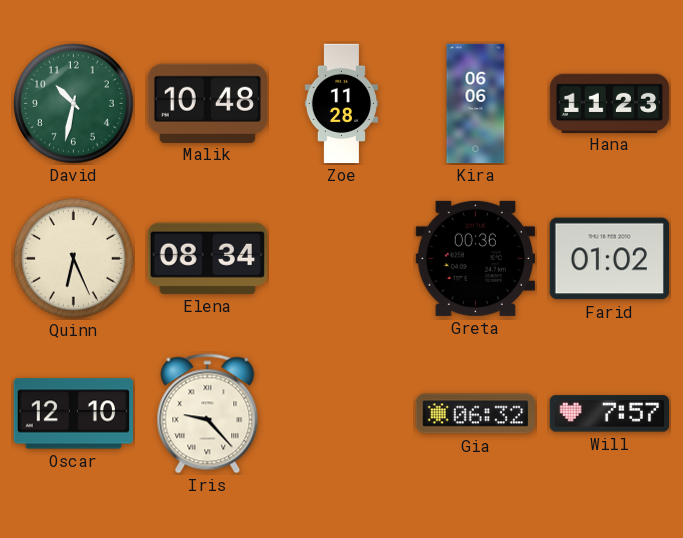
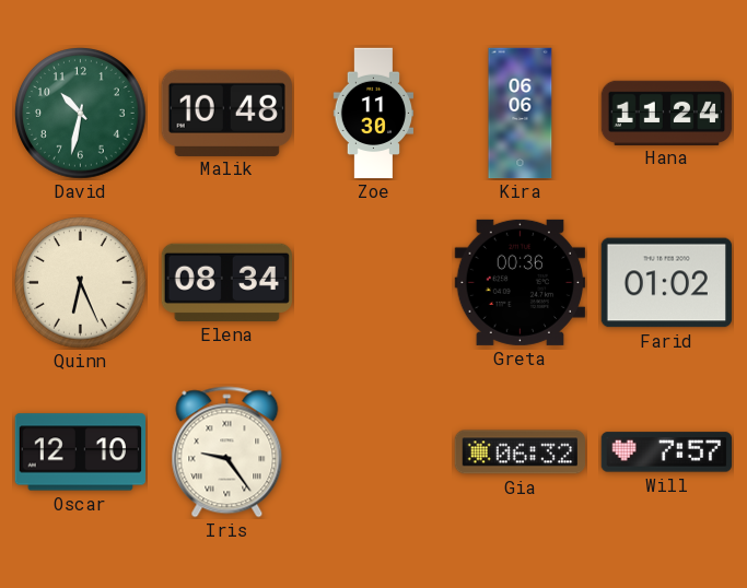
Zoe: 11:28 -> 11:30 (374, 114)
Hana: 11:23 -> 11:24 (667, 113)
Iris: 9:23 -> 9:24 (227, 452)
